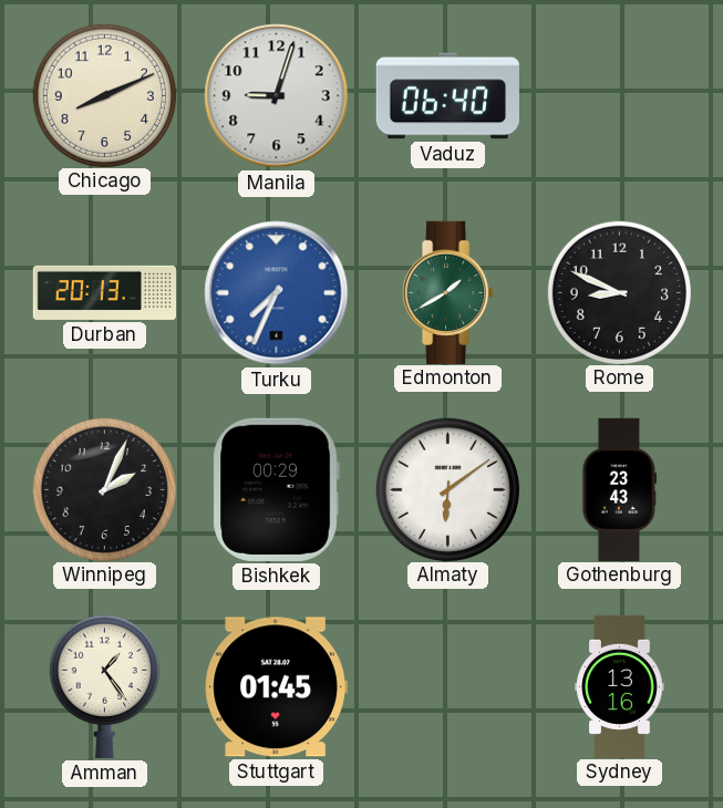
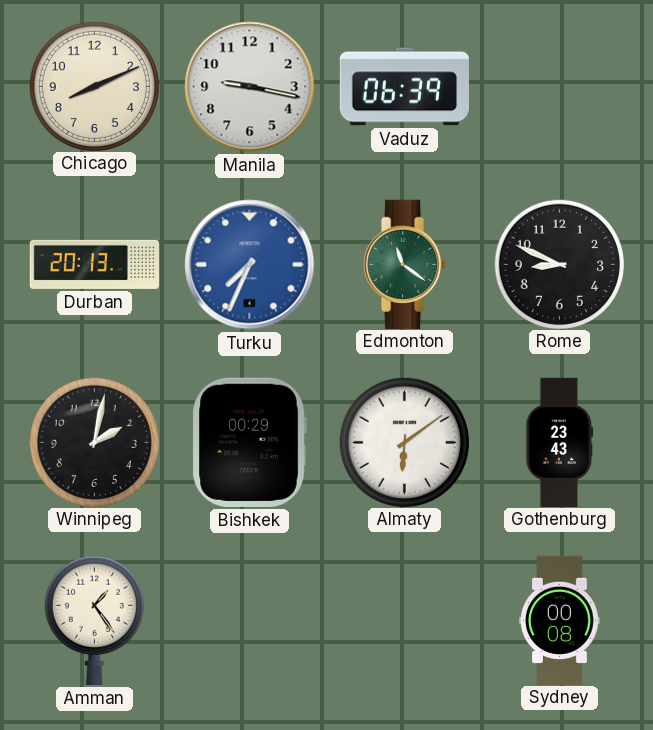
Manila: 9:03 -> 9:17 (250, 87)
Vaduz: 06:40 -> 06:39 (404, 87)
Edmonton: 1:40 -> 11:21 (405, 264)
Winnipeg: 2:04 -> 2:02 (94, 442)
Stuttgart: 01:45 -> none (276, 687)
Sydney: 13:16 -> 00:08 (560, 620)
